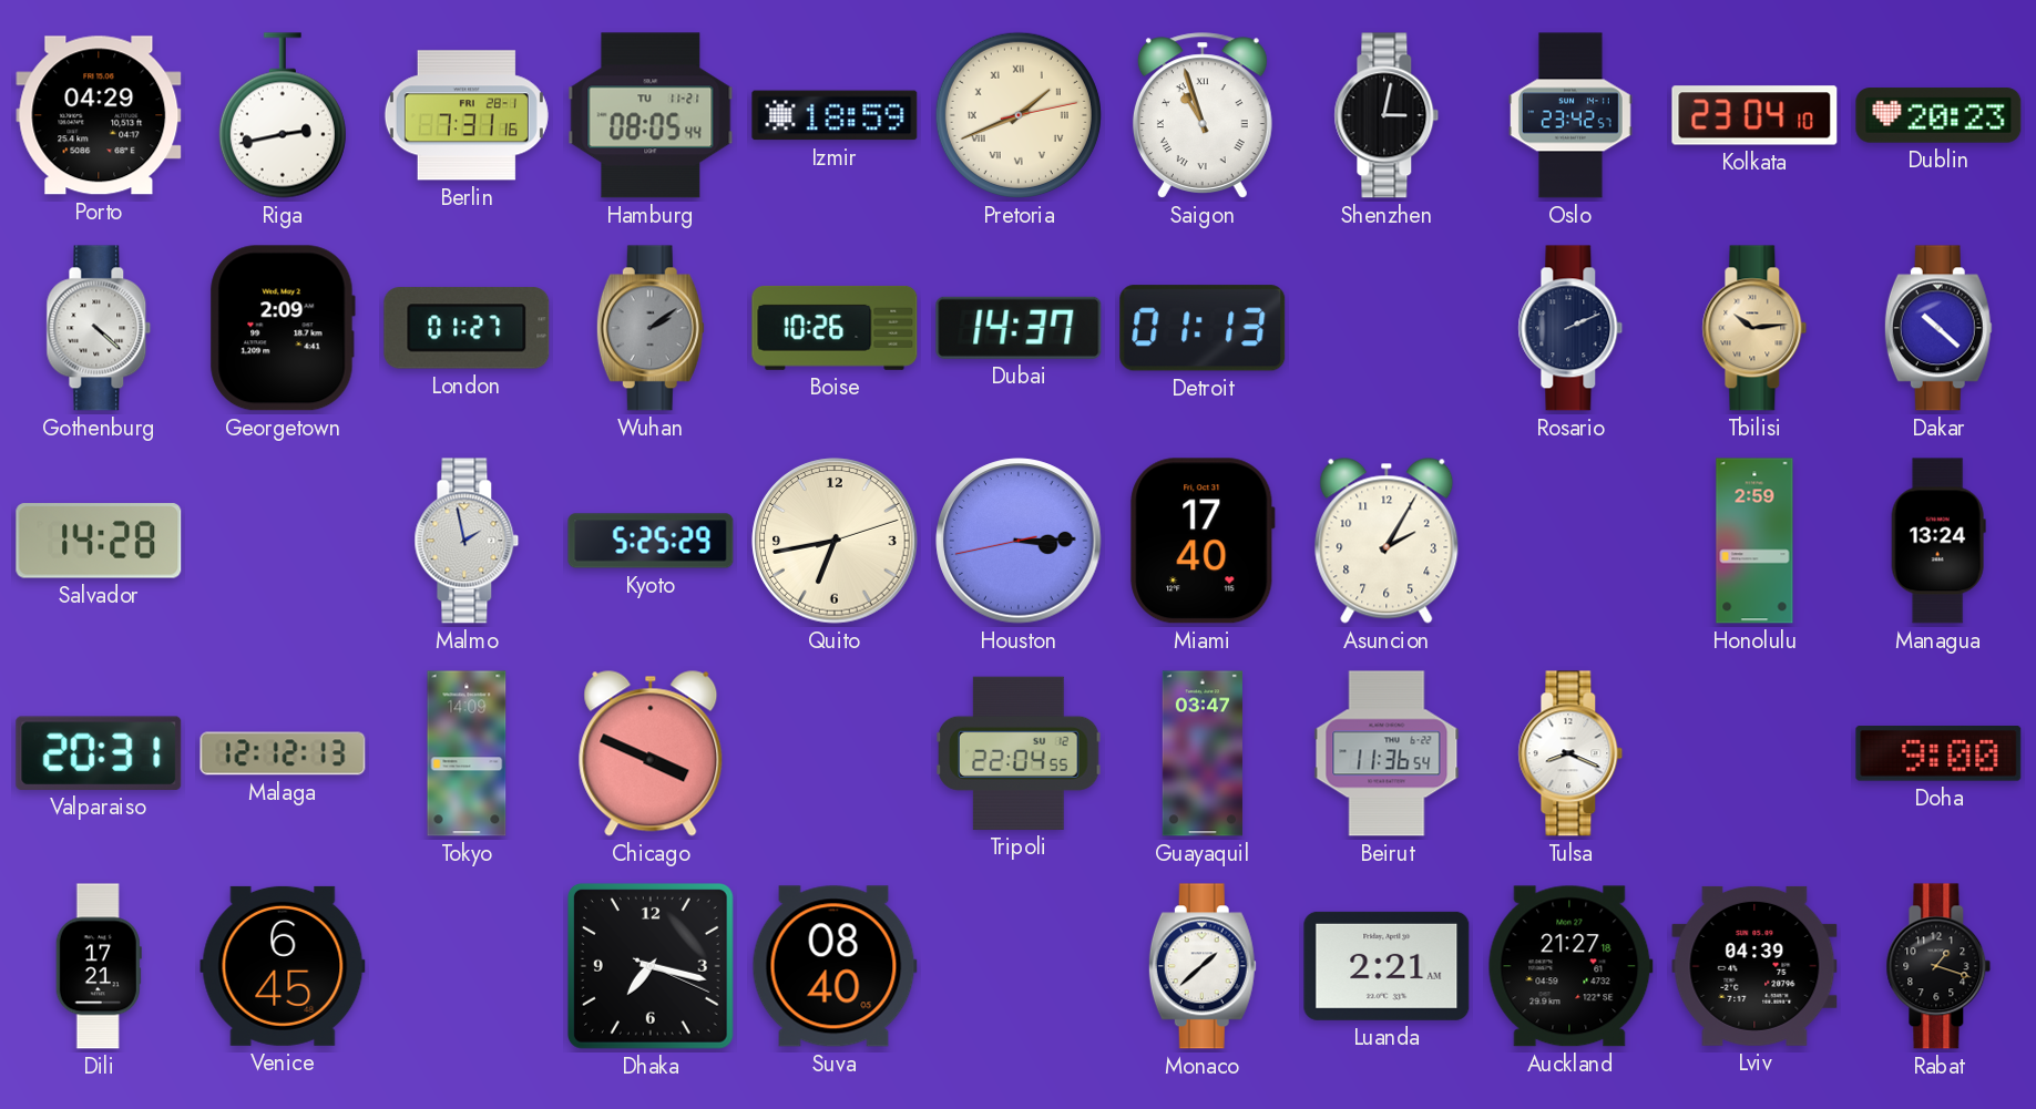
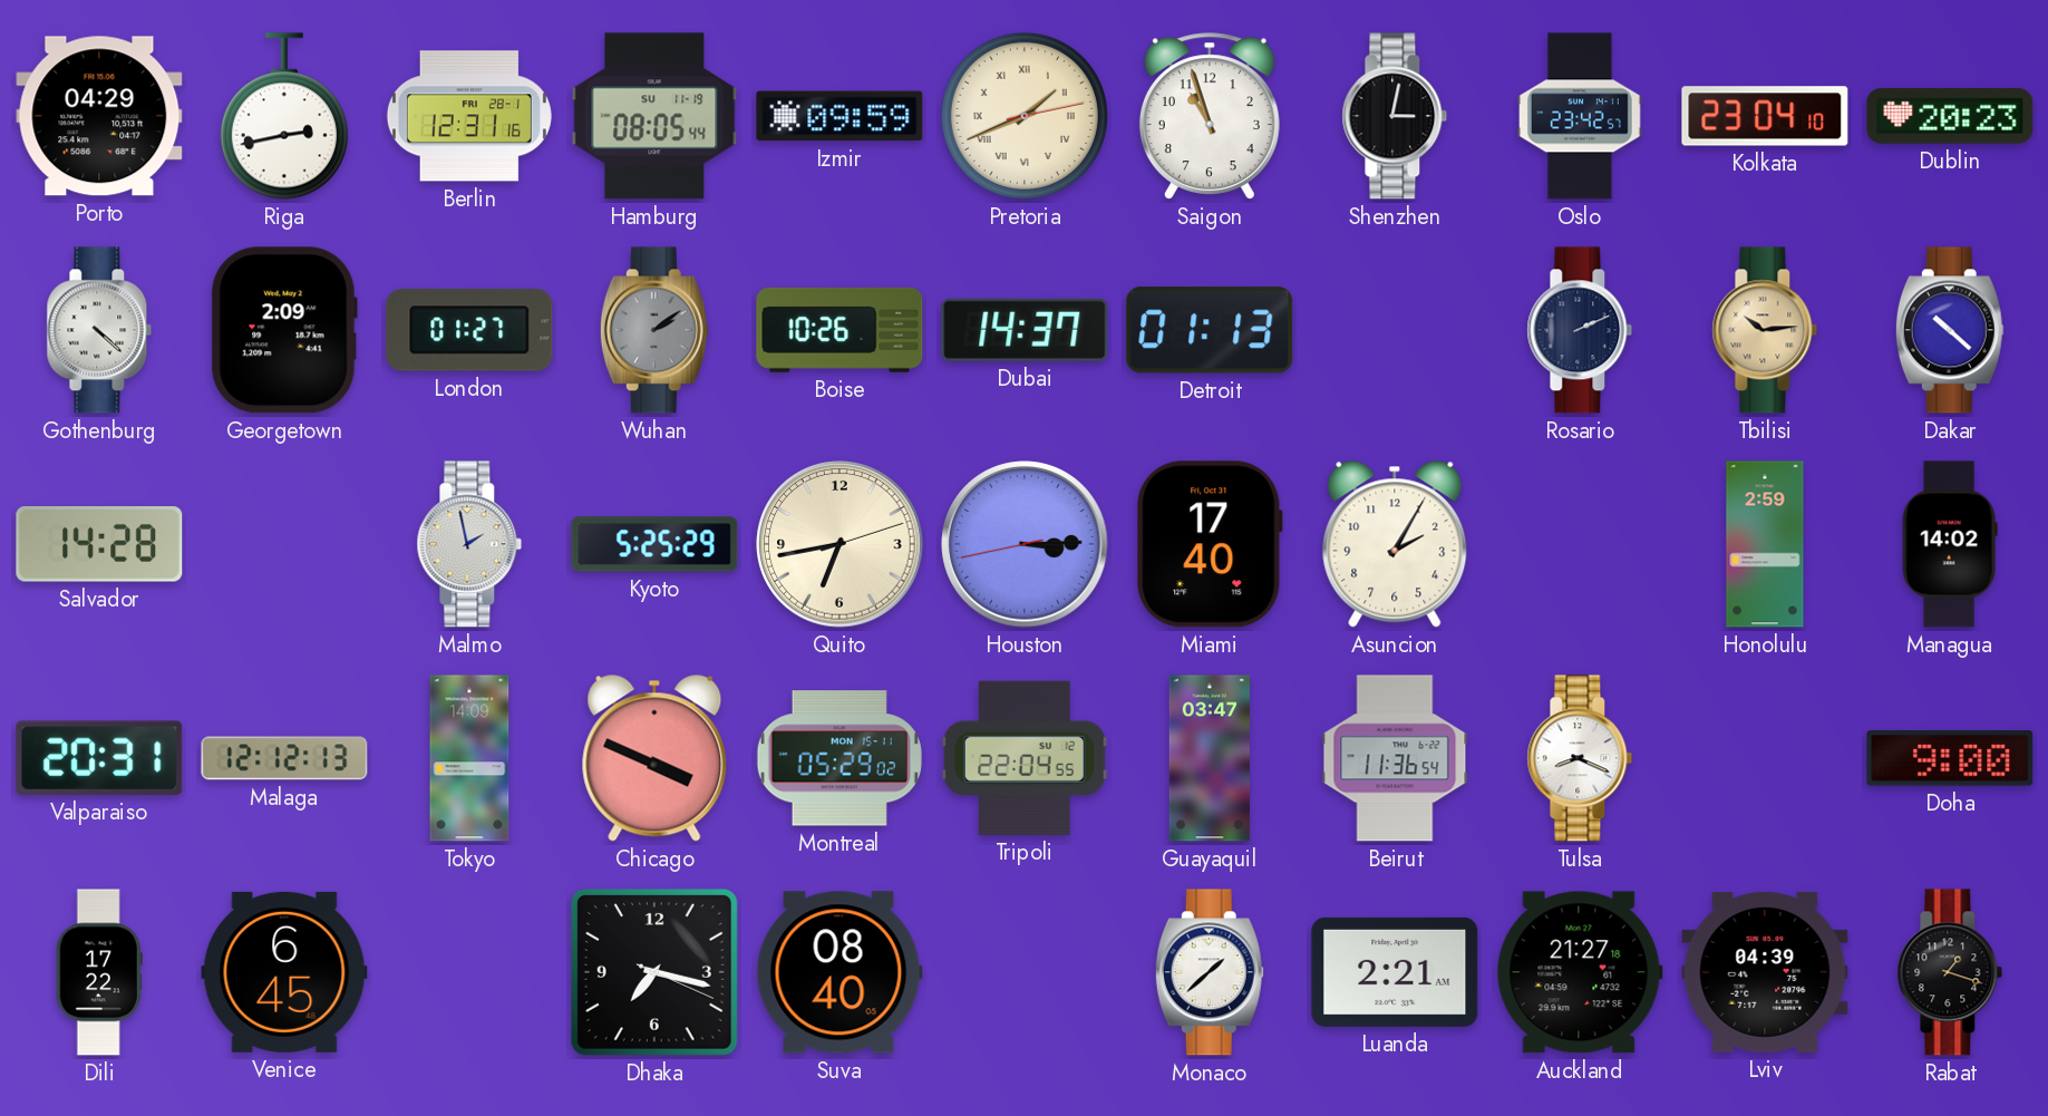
Berlin: 7:31 -> 12:31 (469, 116)
Hamburg date: TU 11-21 -> SU 11-19 (654, 116)
Izmir: 18:59 -> 09:59 (839, 116)
Saigon numerals: Roman -> Arabic (1210, 116)
Managua: 13:24 -> 14:02 (1950, 544)
Montreal: none -> 05:29 (839, 758)
Dili: 17:21 -> 17:22 (99, 972)
